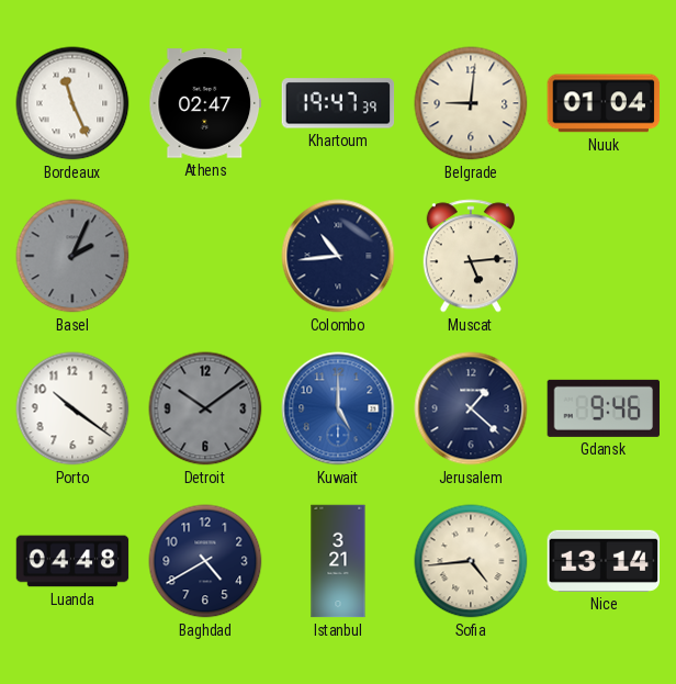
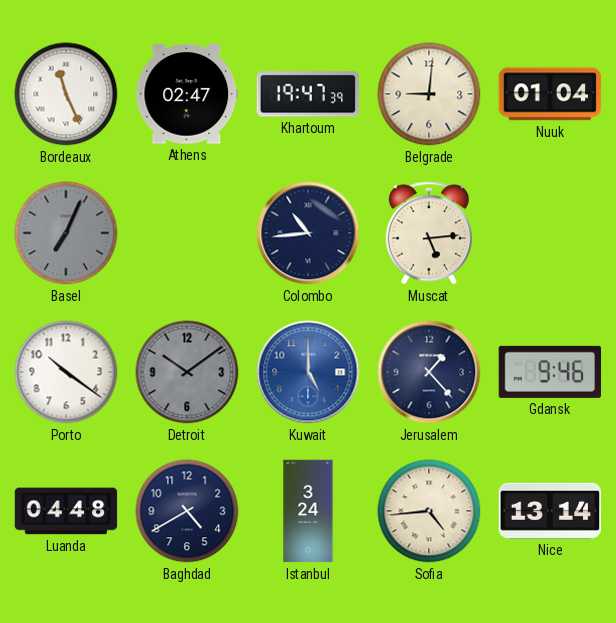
Basel: 2:04 -> 7:04 (66, 233)
Jerusalem: 1:22 -> 1:23 (429, 372)
Istanbul: 3:21 -> 3:24 (308, 511)
